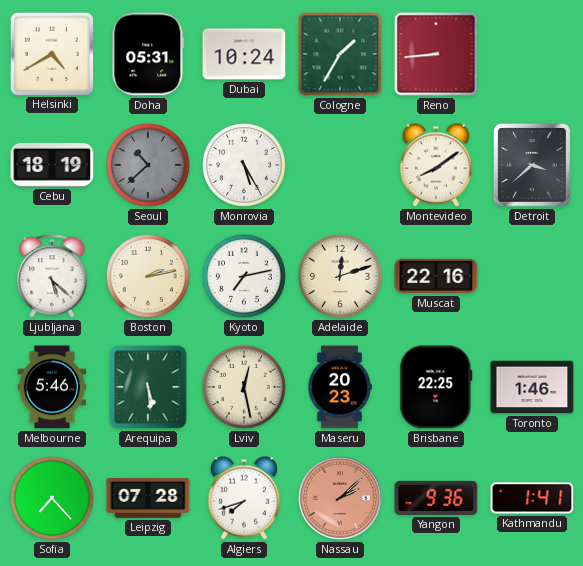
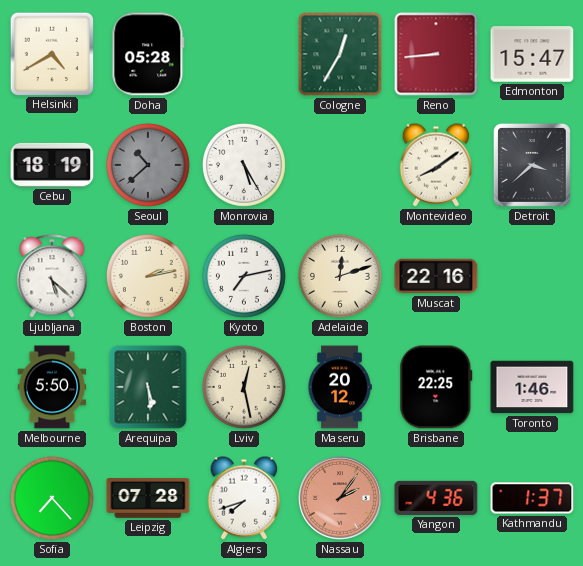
Doha: 05:31 -> 05:28 (148, 54)
Dubai: 10:24 -> none (244, 54)
Cologne: 1:35 -> 12:35 (340, 54)
Edmonton: none -> 15:47 (532, 54)
Melbourne: 5:46 -> 5:50 (52, 387)
Maseru: 20:23 -> 20:12 (340, 387)
Nassau: 2:08 -> 2:06 (340, 498)
Yangon: 9:36 -> 4:36 (436, 498)
Kathmandu: 1:41 -> 1:37 (532, 498)
